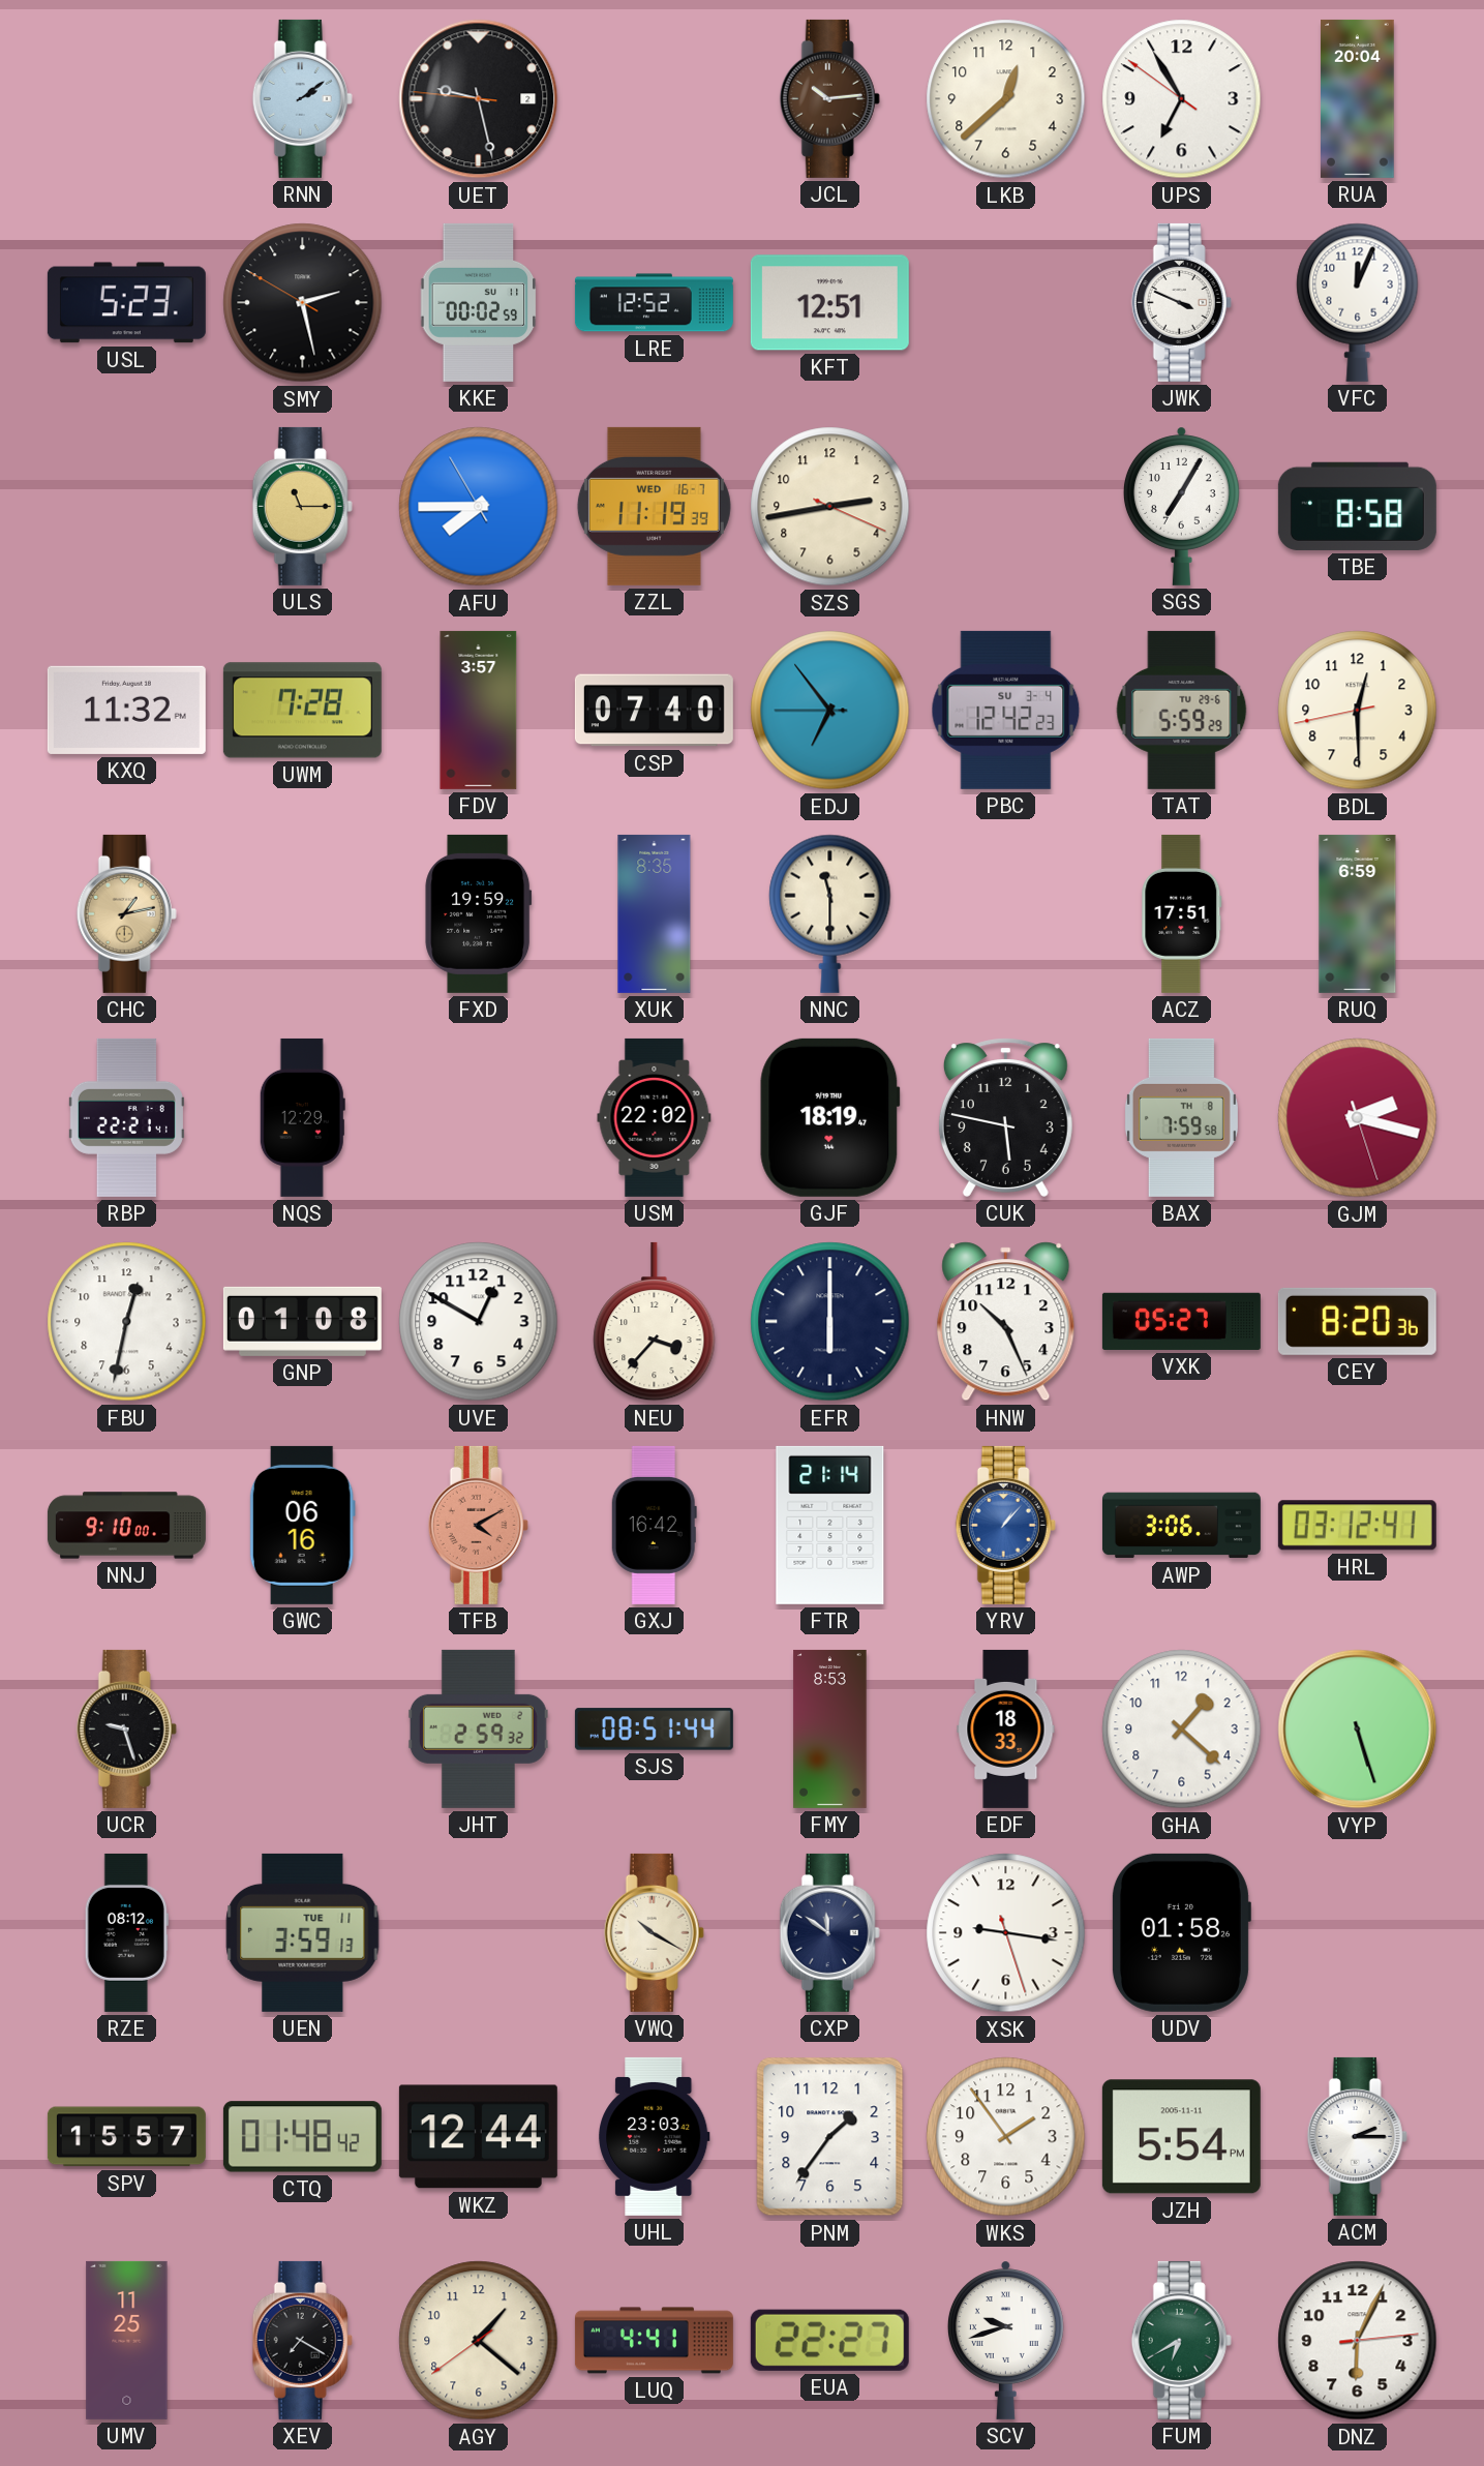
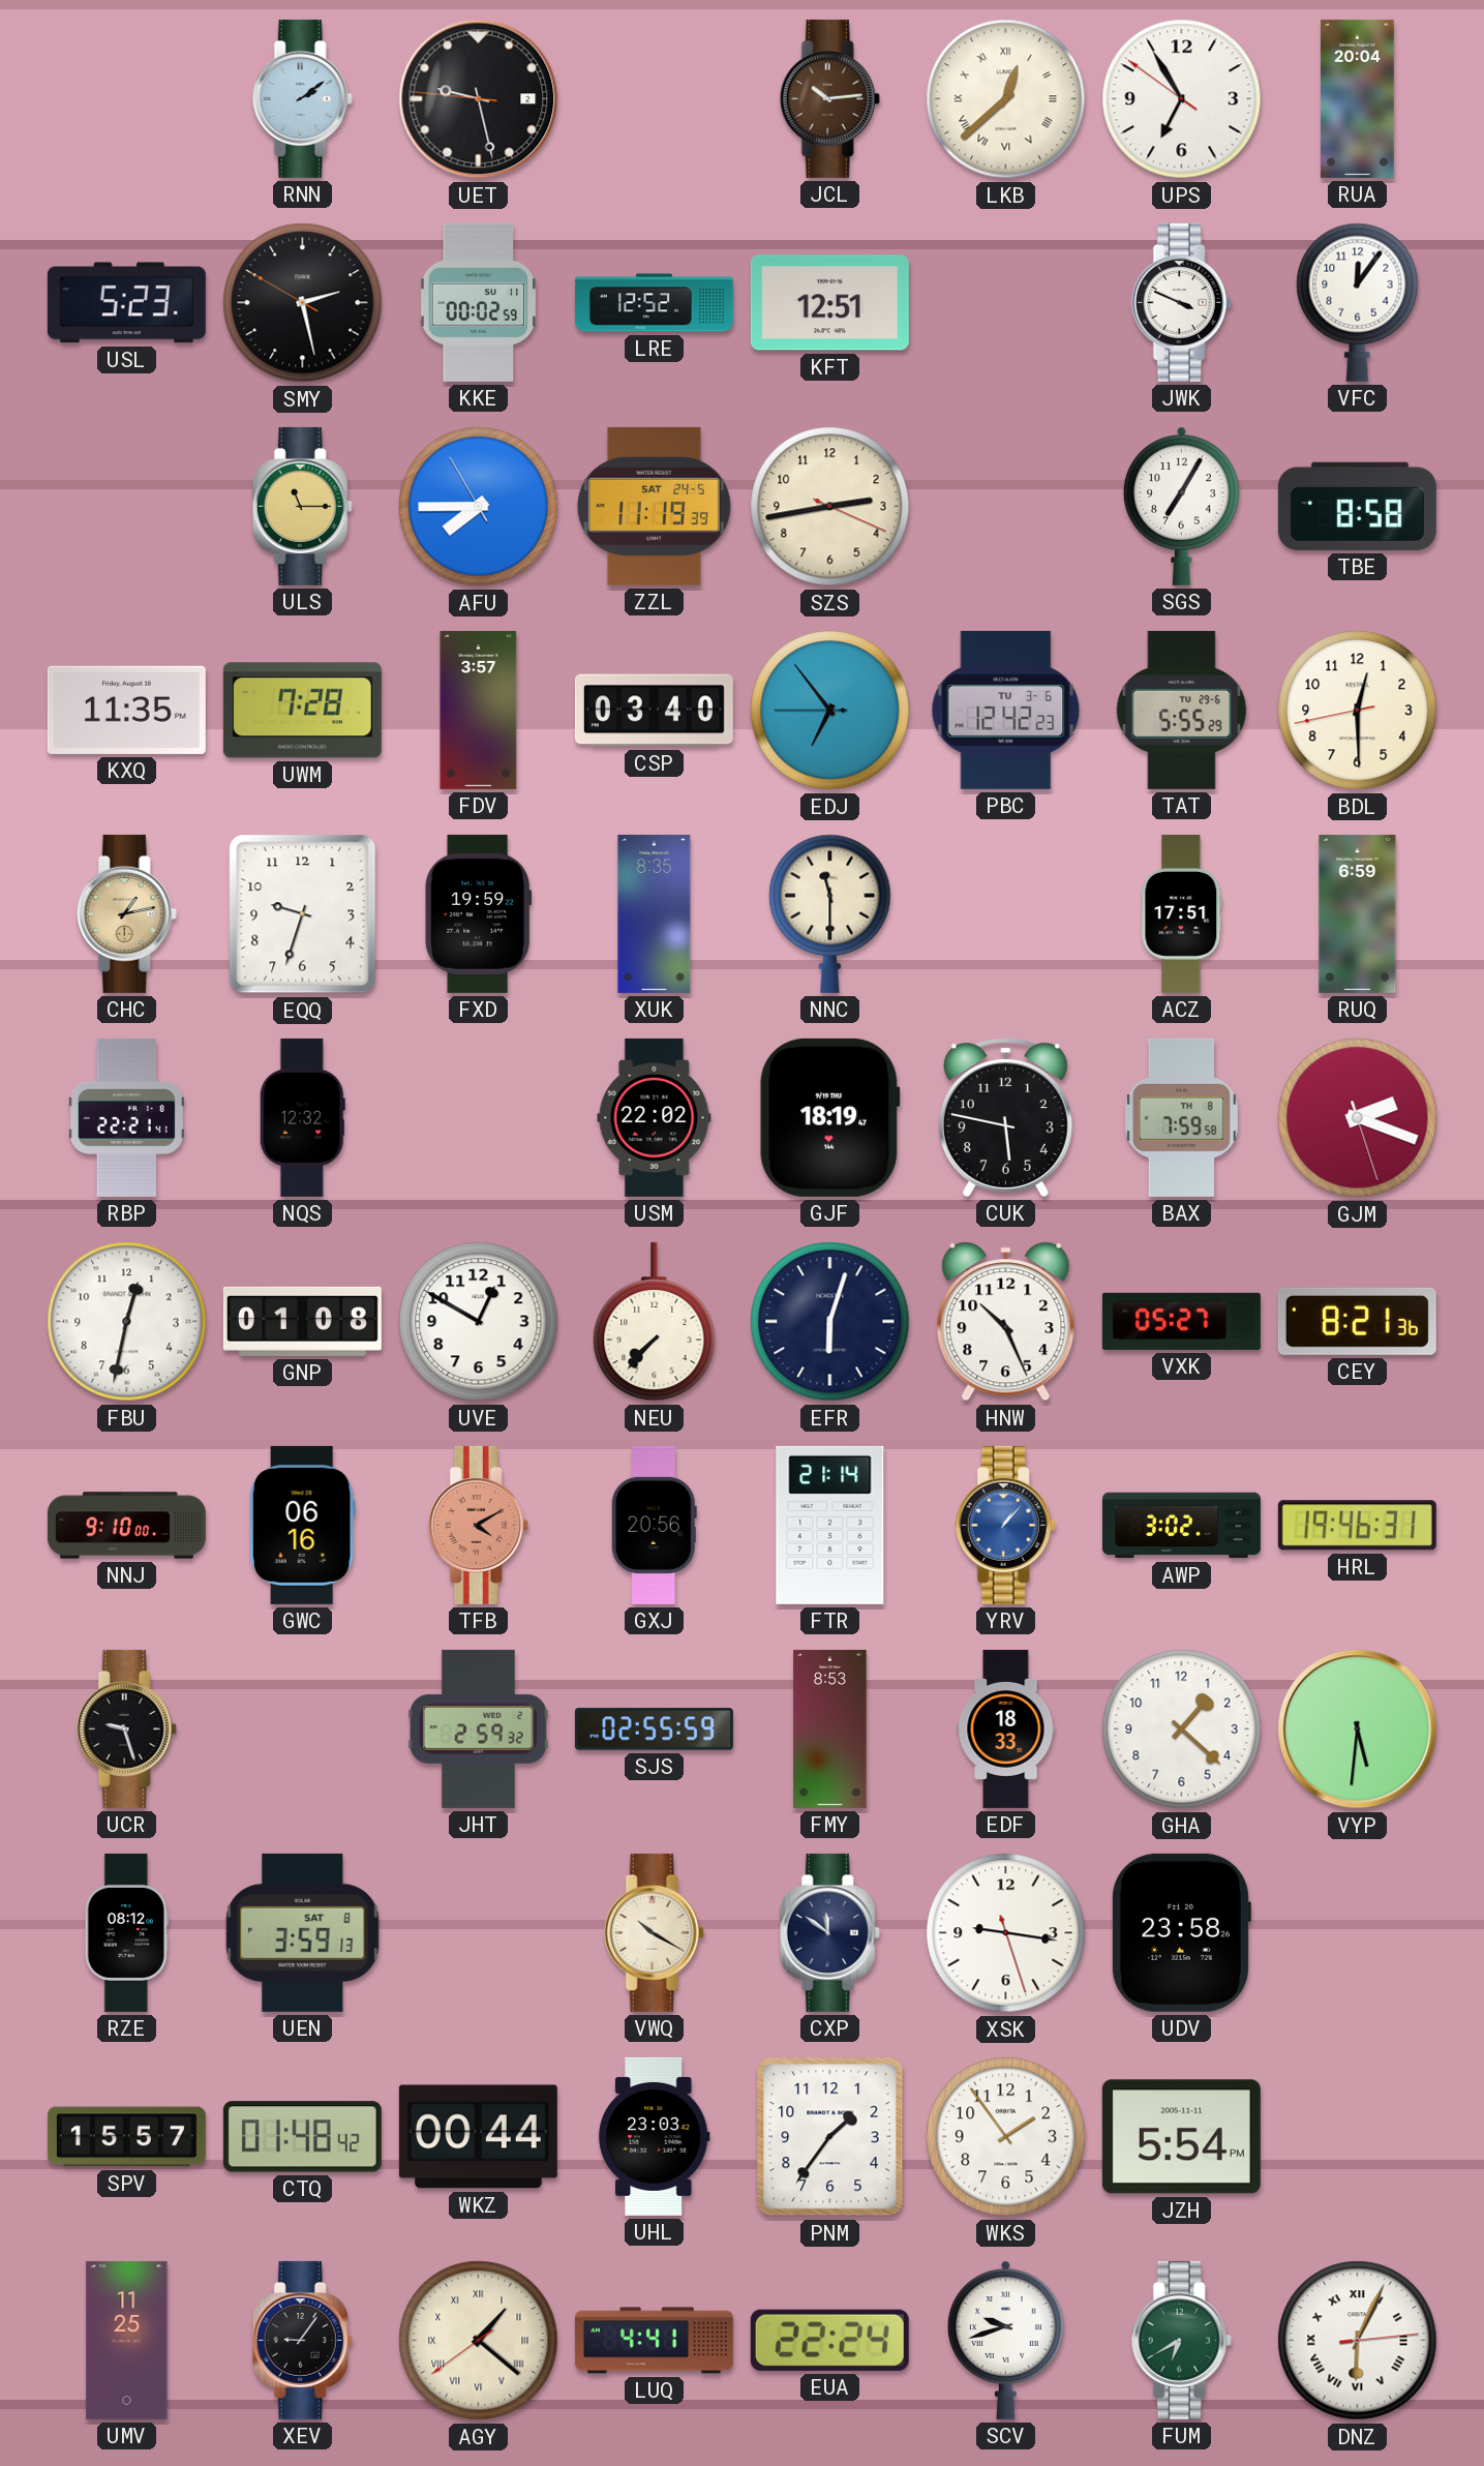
LKB numerals: Arabic -> Roman (1006, 99)
VFC: 12:04 -> 12:06 (1358, 302)
ZZL date: WED 16-7 -> SAT 24-5 (654, 506)
KXQ: 11:32 -> 11:35 (126, 710)
CSP: 07:40 -> 03:40 (654, 711)
PBC date: SU 3-4 -> TU 3-6 (1006, 710)
TAT: 5:59 -> 5:55 (1182, 710)
EQQ: none -> 9:33 (303, 914)
NQS: 12:29 -> 12:32 (302, 1117)
GJM: 2:17 -> 2:18 (1358, 1118)
NEU: 3:37 -> 7:37 (655, 1322)
EFR: 6:00 -> 6:03 (830, 1322)
CEY: 8:20 -> 8:21 (1357, 1321)
GXJ: 16:42 -> 20:56 (654, 1525)
AWP: 3:06 -> 3:02 (1181, 1526)
HRL: 03:12 -> 19:46 (1357, 1526)
SJS: 08:51 -> 02:55 (654, 1730)
VYP: 5:27 -> 5:31 (1358, 1730)
UEN date: TUE 11 -> SAT 8 (303, 1932)
UDV: 01:58 -> 23:58 (1181, 1932)
WKZ: 12:44 -> 00:44 (478, 2137)
ACM: 2:15 -> none (1357, 2136)
XEV: 7:20 -> 9:06 (302, 2340)
AGY numerals: Arabic -> Roman (479, 2341)
EUA: 22:27 -> 22:24 (829, 2340)
DNZ numerals: Arabic -> Roman (1358, 2341)
